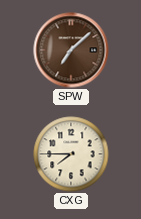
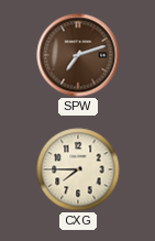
SPW: 7:08 -> 7:12 (78, 55)
